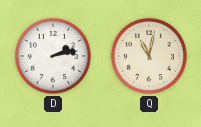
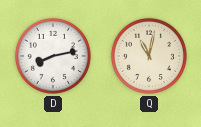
D: 2:13 -> 8:13 (53, 56)
